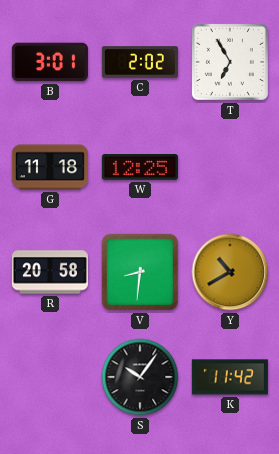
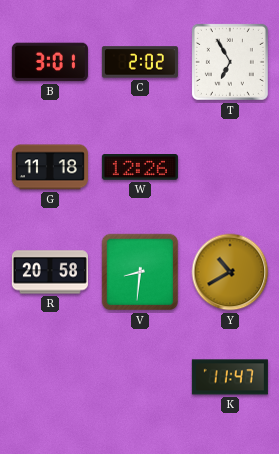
W: 12:25 -> 12:26 (140, 168)
S: 10:06 -> none (140, 377)
K: 11:42 -> 11:47 (230, 377)
